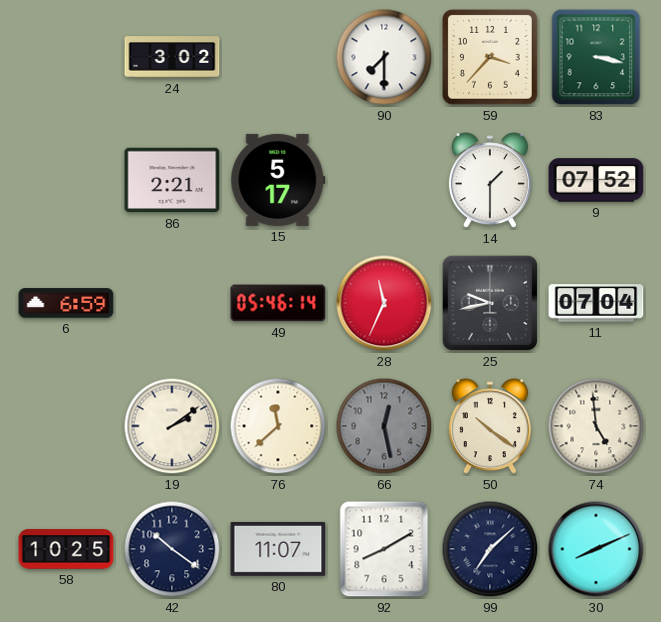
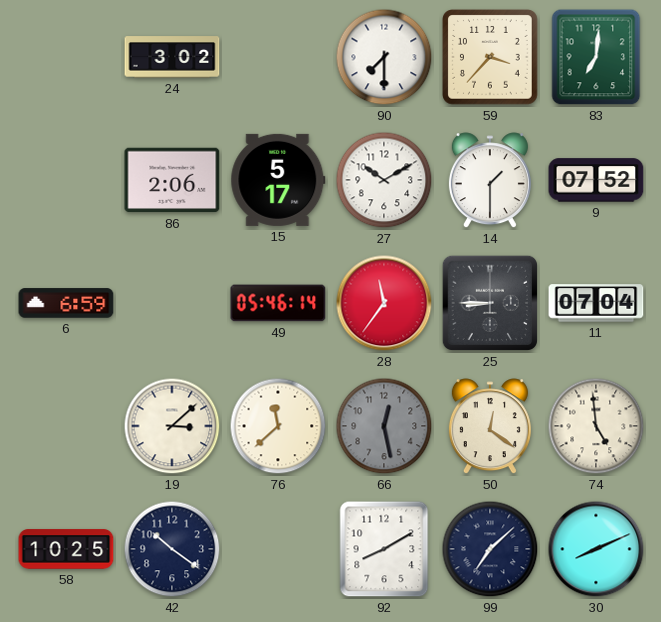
83: 3:17 -> 7:01 (596, 57)
86: 2:21 -> 2:06 (172, 180)
27: none -> 10:10 (384, 180)
28: 11:34 -> 11:36 (384, 303)
25: 9:43 -> 8:45 (490, 303)
19: 2:09 -> 3:08 (172, 426)
50: 10:21 -> 12:21 (490, 427)
80: 11:07 -> none (278, 549)
